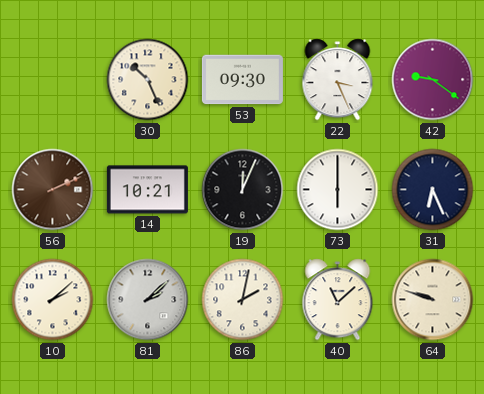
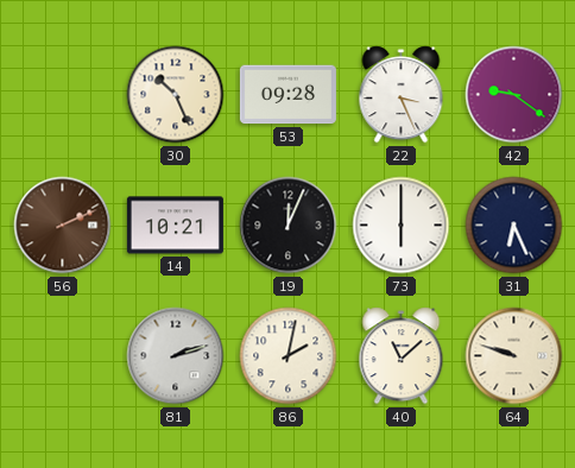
53: 09:30 -> 09:28 (287, 95)
10: 2:08 -> none (53, 300)
81: 2:08 -> 2:12 (176, 356)
